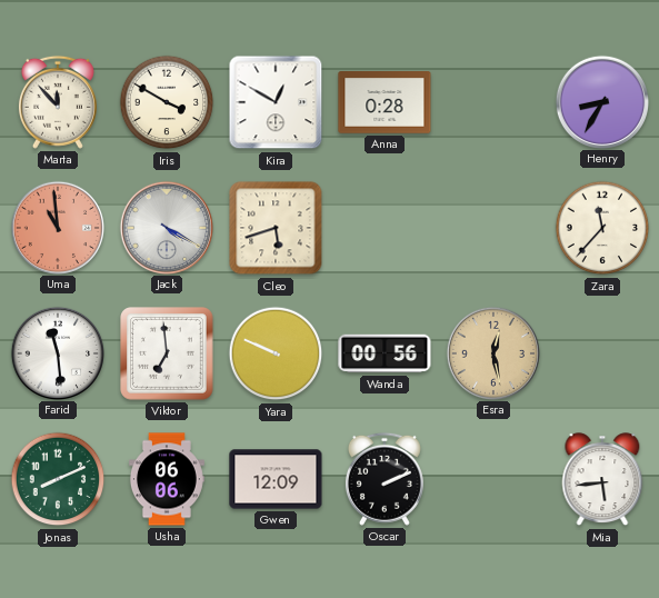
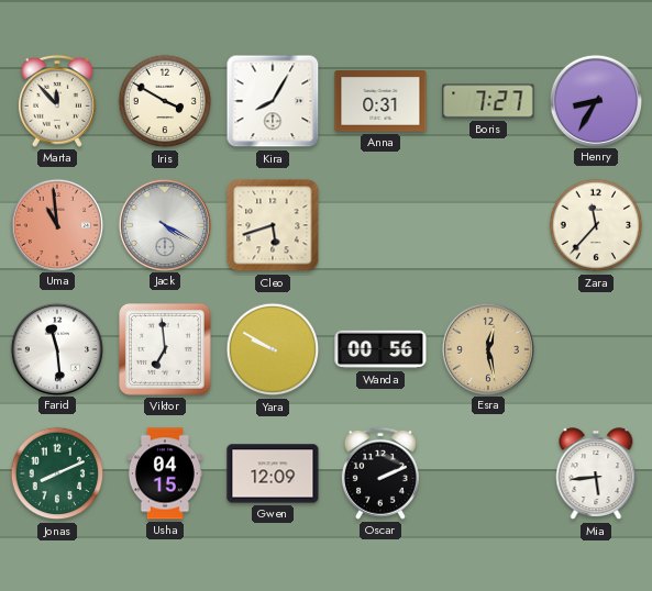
Kira: 12:50 -> 8:05 (273, 101)
Anna: 0:28 -> 0:31 (380, 101)
Boris: none -> 7:27 (488, 101)
Yara: 9:49 -> 9:50 (273, 349)
Usha: 06:06 -> 04:15 (165, 473)
